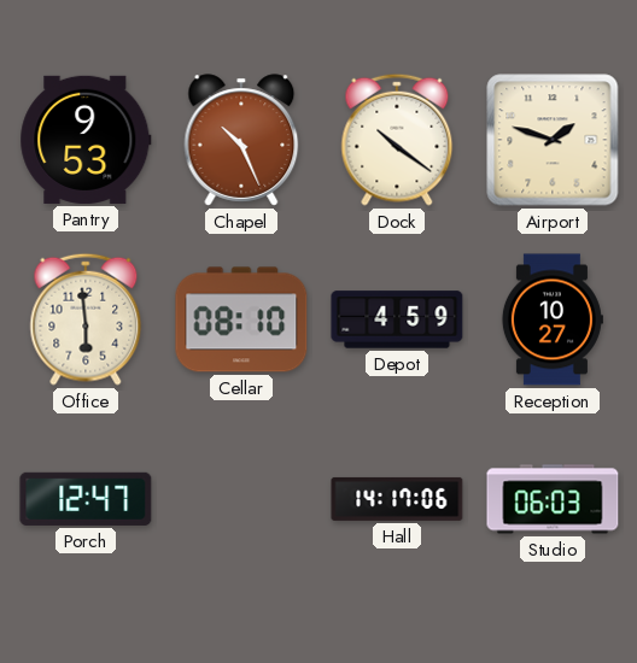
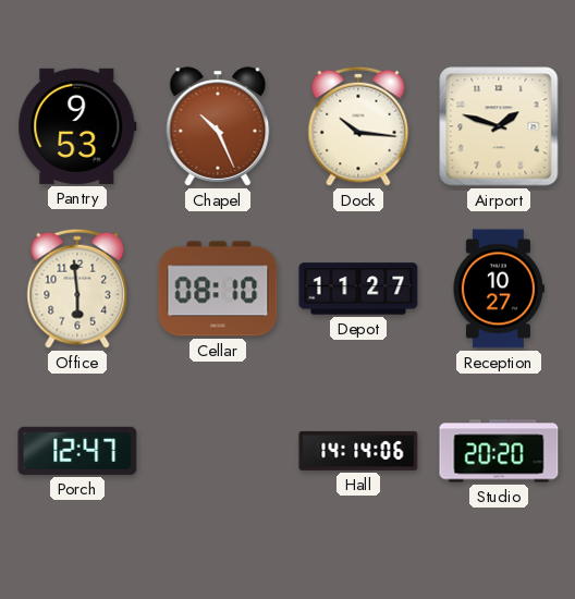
Dock: 10:21 -> 10:16 (358, 126)
Depot: 4:59 -> 11:27 (358, 289)
Hall: 14:17 -> 14:14 (358, 451)
Studio: 06:03 -> 20:20 (499, 451)
